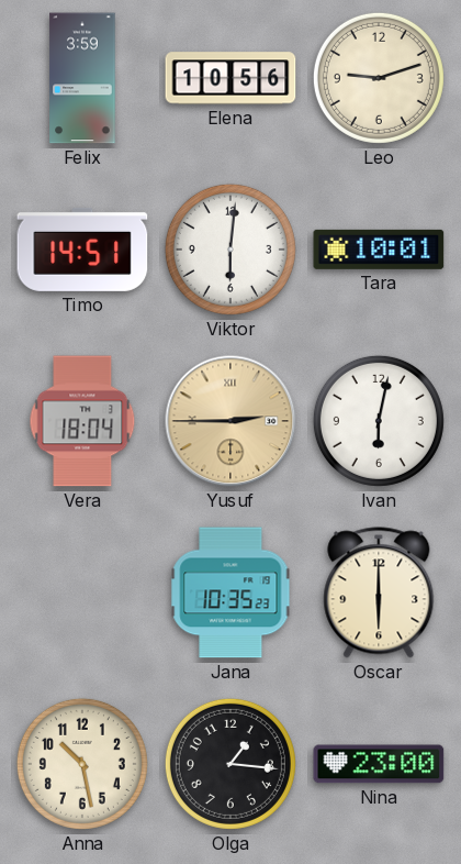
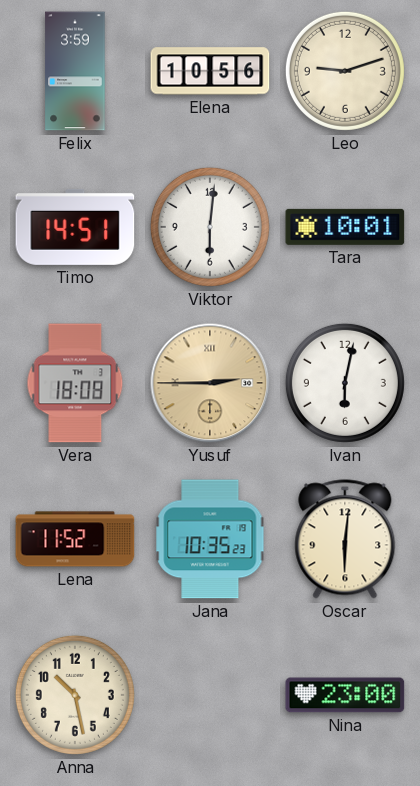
Vera: 18:04 -> 18:08 (75, 383)
Lena: none -> 11:52 (75, 539)
Oscar: 6:00 -> 6:01 (345, 539)
Olga: 1:16 -> none (231, 764)
